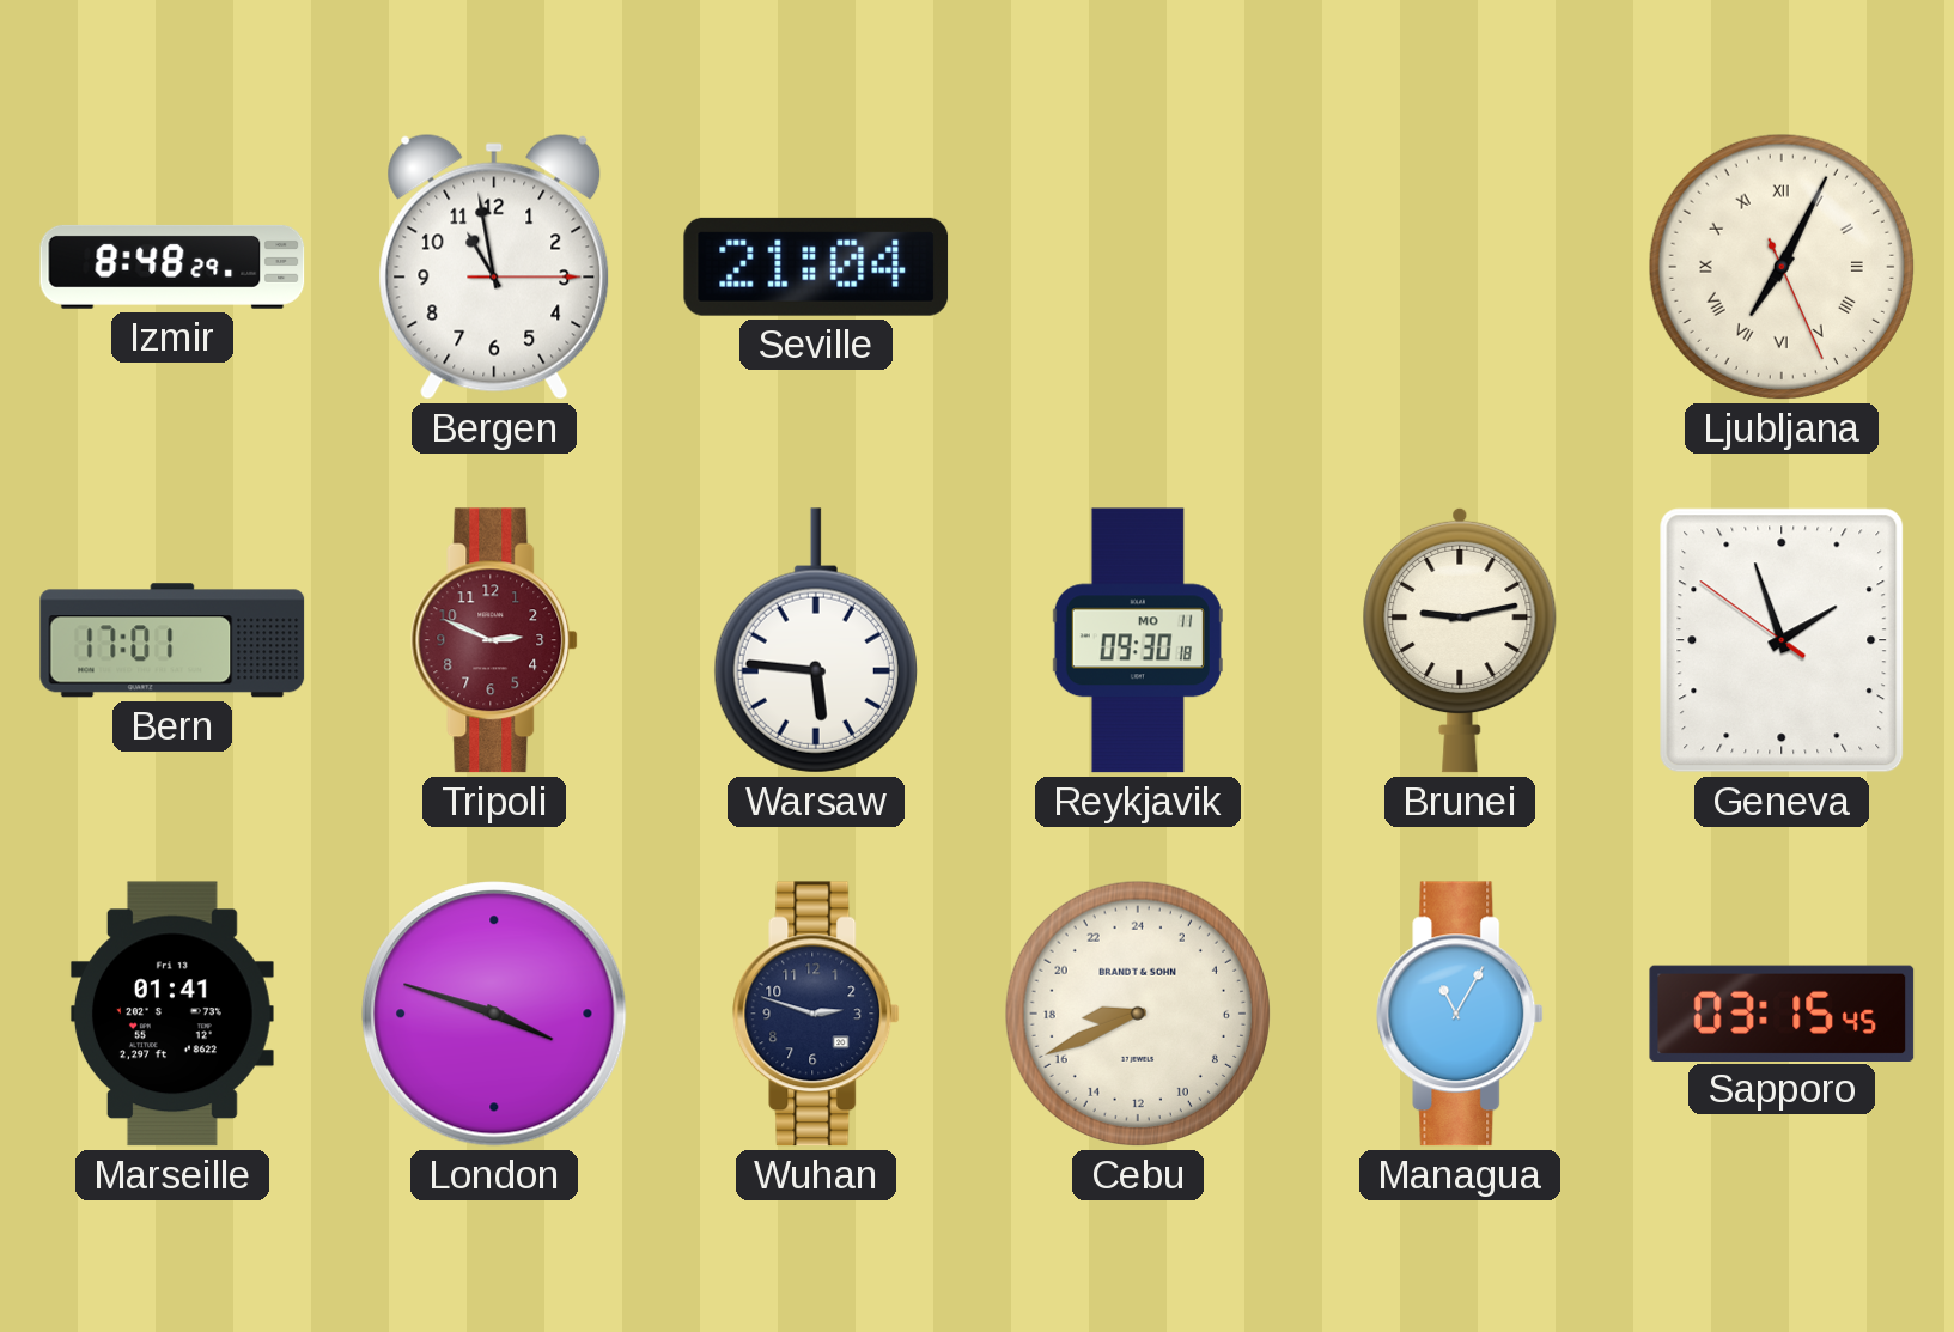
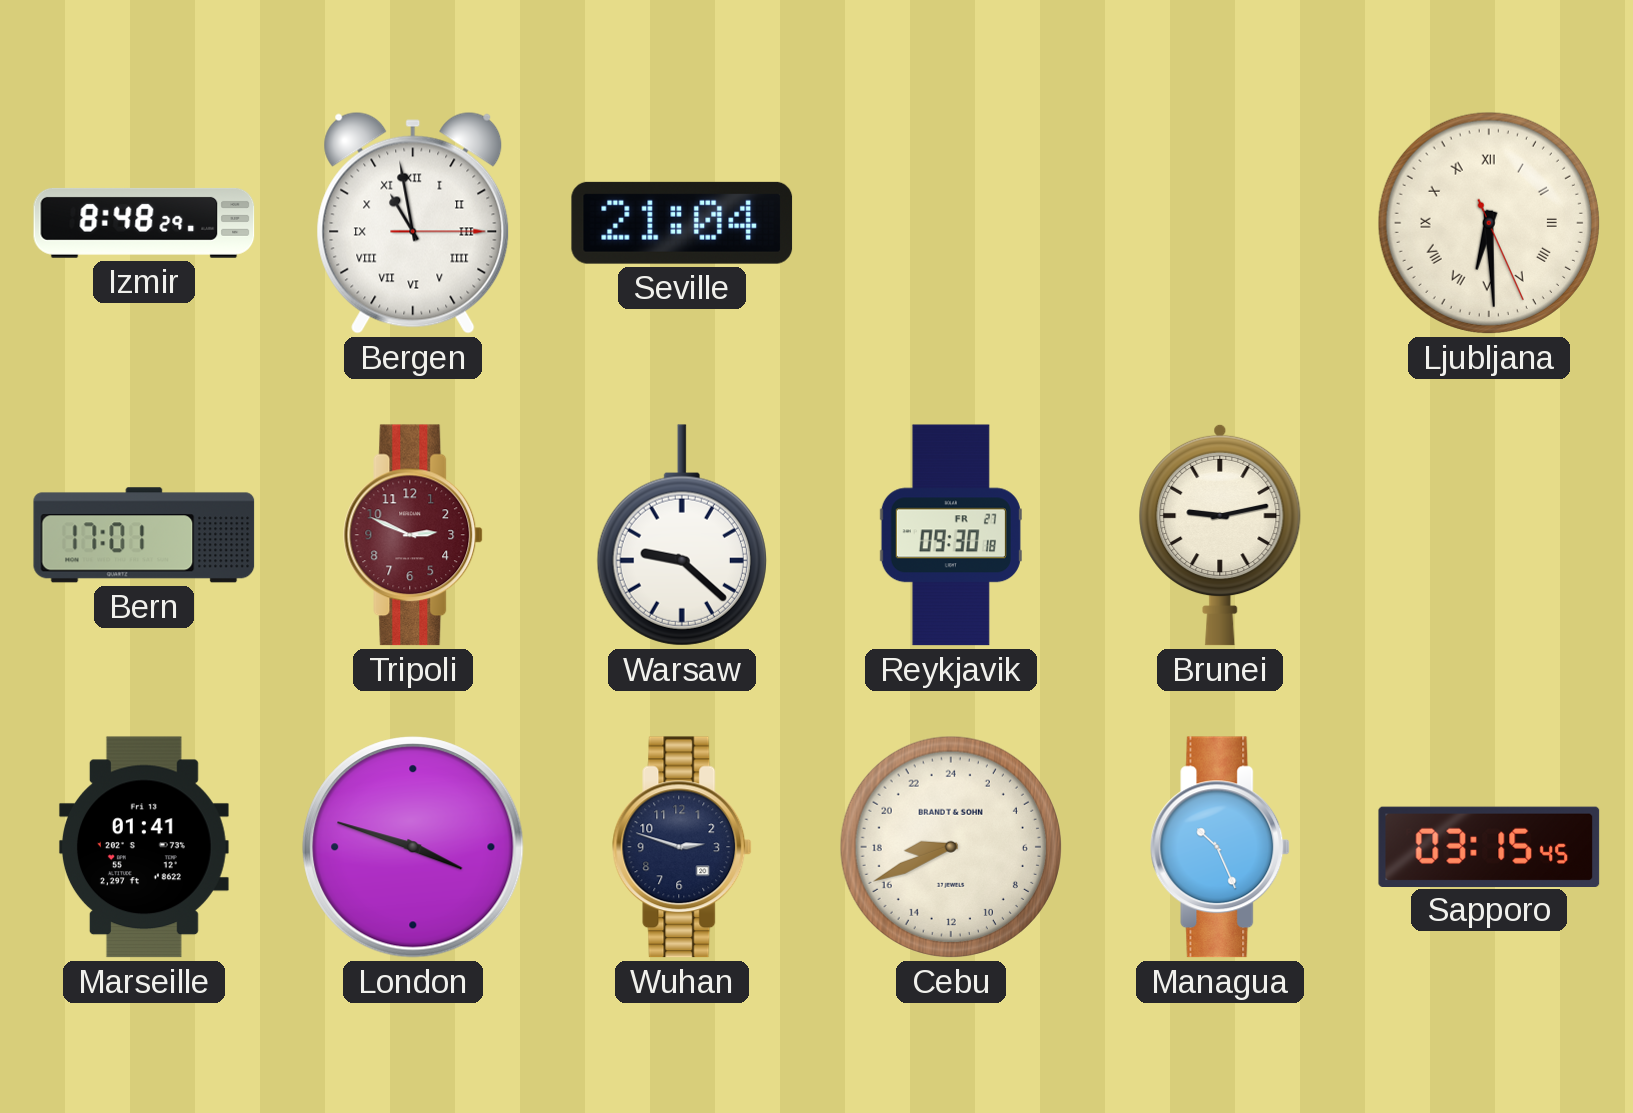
Bergen numerals: Arabic -> Roman (413, 223)
Ljubljana: 7:04 -> 6:29 (1489, 223)
Warsaw: 5:46 -> 9:22 (682, 535)
Reykjavik date: MO 11 -> FR 27 (951, 535)
Geneva: 1:56 -> none (1782, 640)
Managua: 11:05 -> 10:26 (1221, 847)
